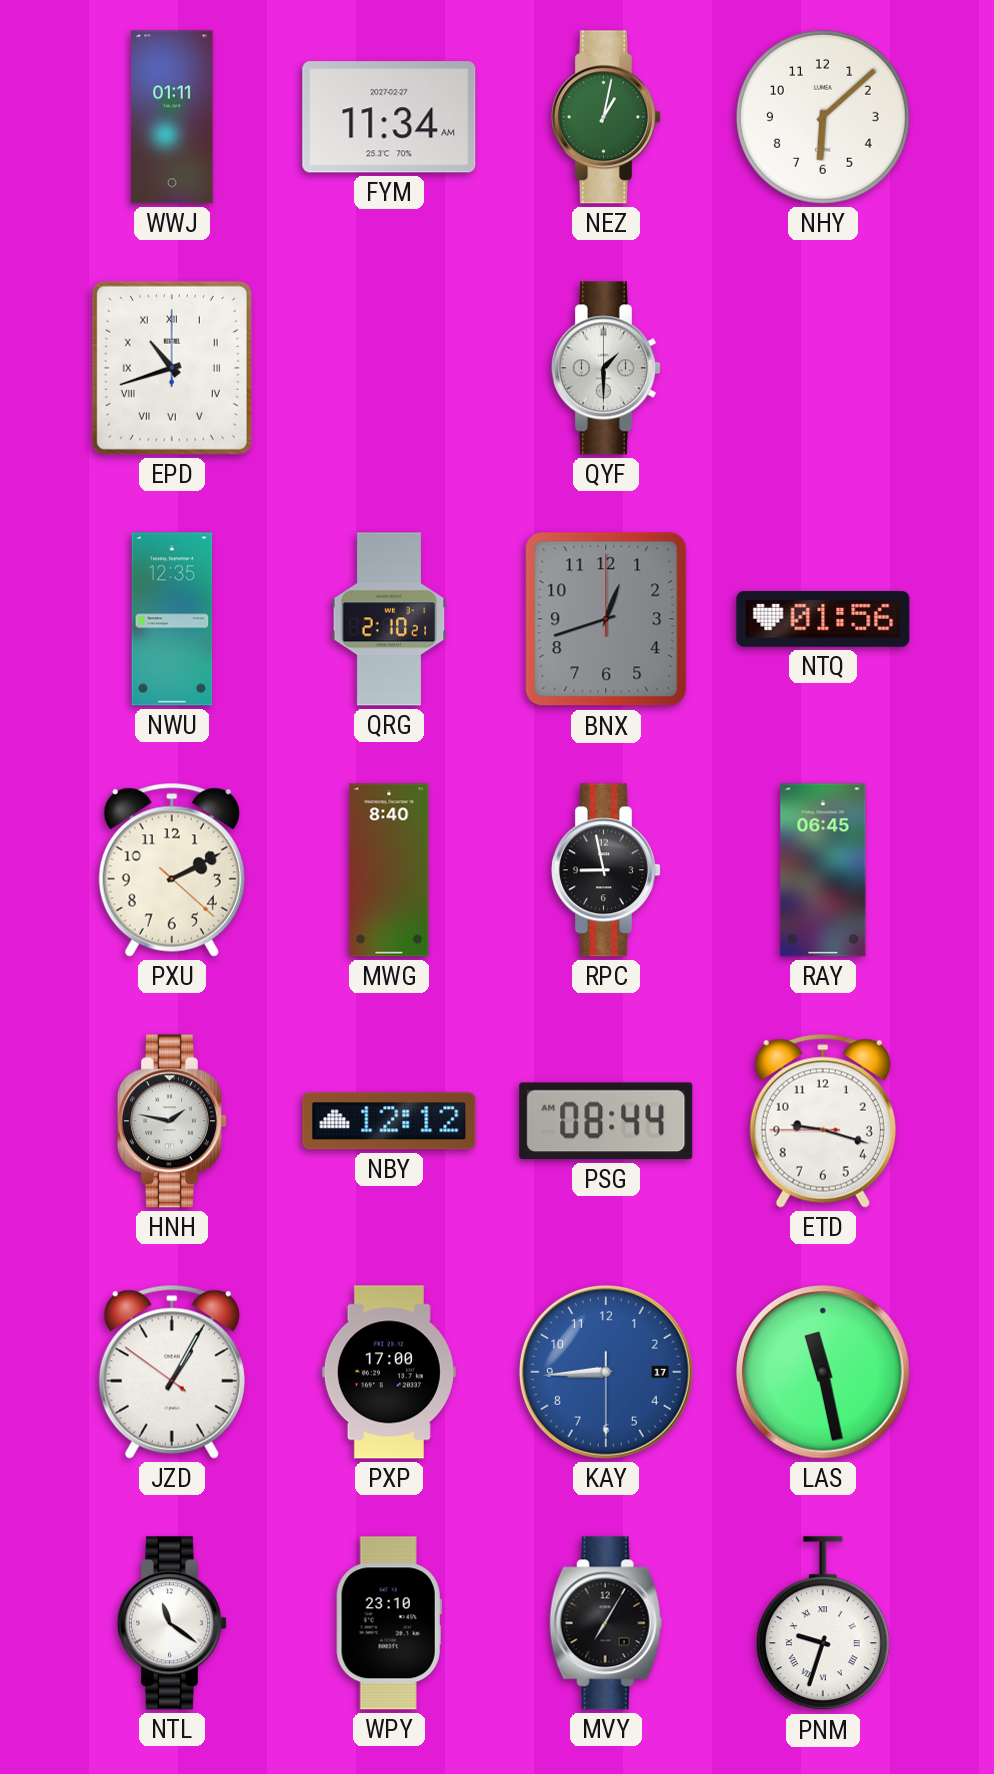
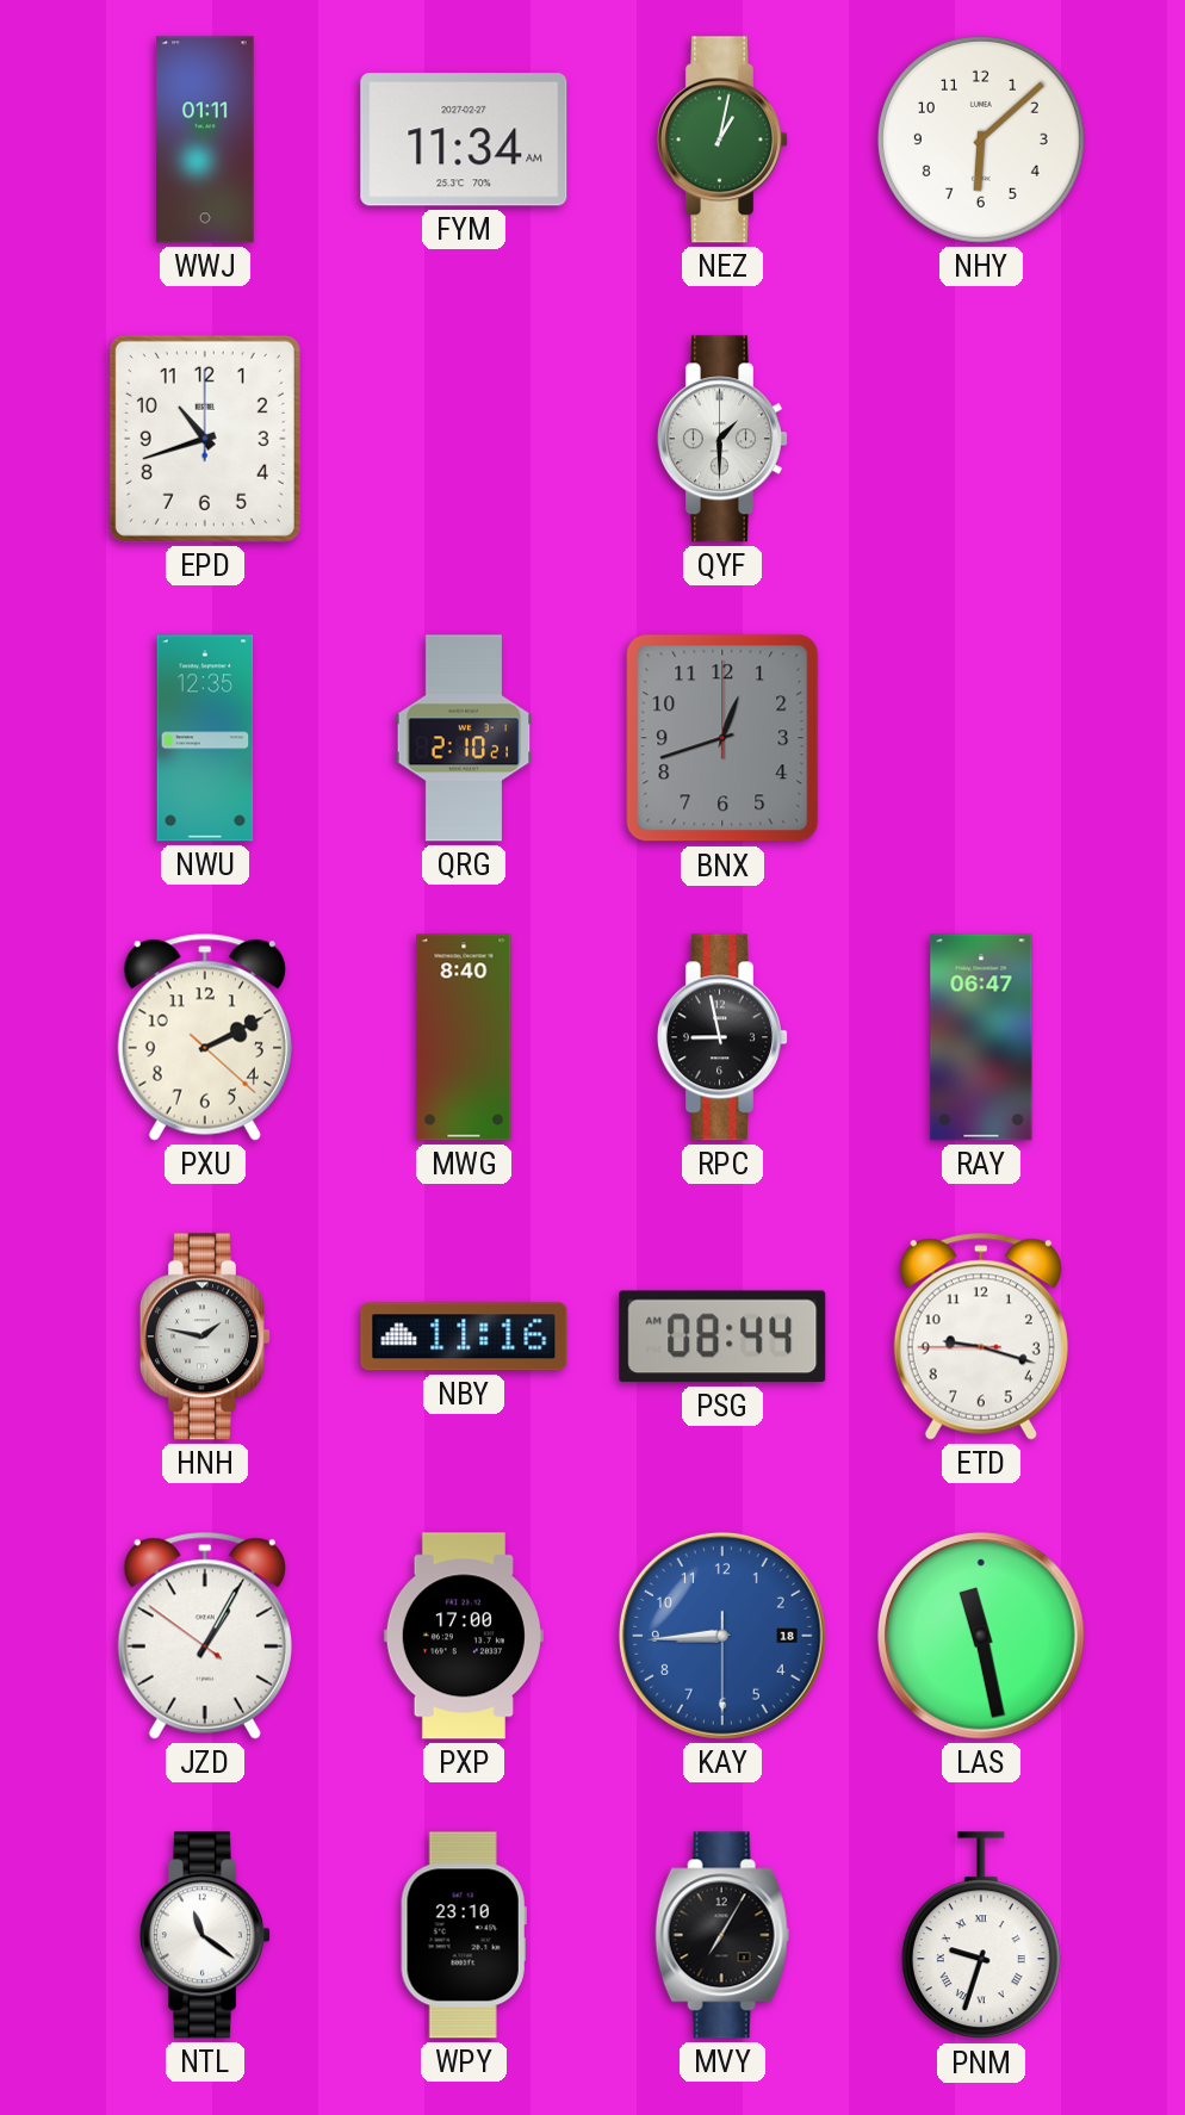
EPD numerals: Roman -> Arabic (205, 439)
NTQ: 01:56 -> none (823, 619)
RAY: 06:45 -> 06:47 (981, 1037)
NBY: 12:12 -> 11:16 (464, 1336)
KAY date: 17 -> 18 (722, 1636)
